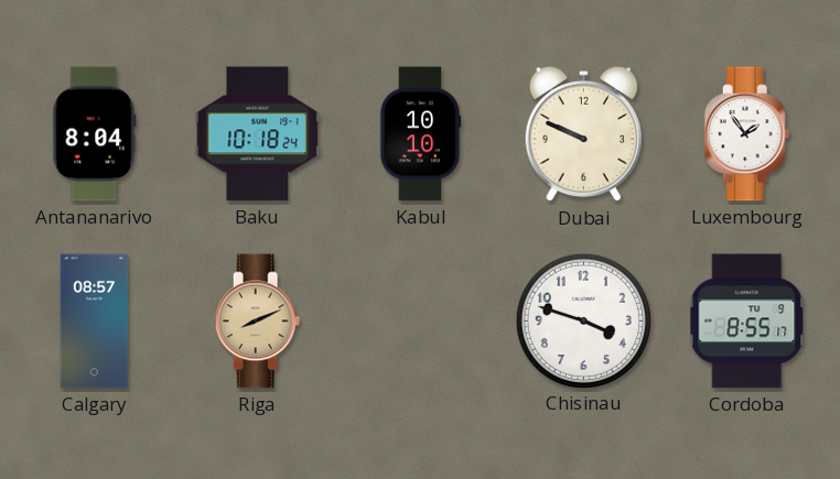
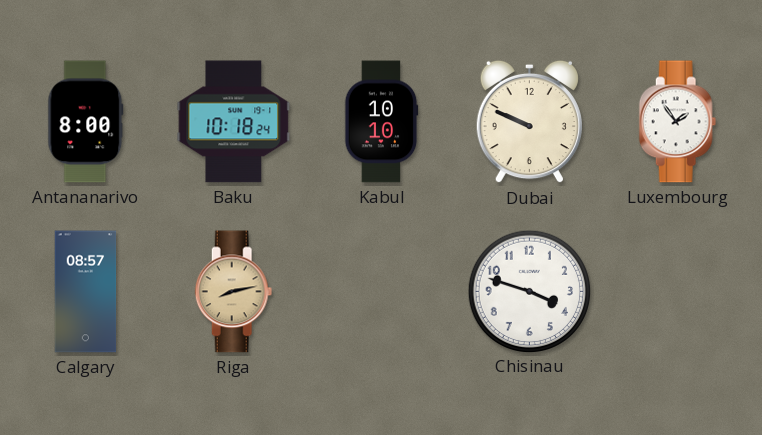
Antananarivo: 8:04 -> 8:00 (86, 122)
Riga: 8:11 -> 8:13 (234, 292)
Cordoba: 8:55 -> none (747, 322)
